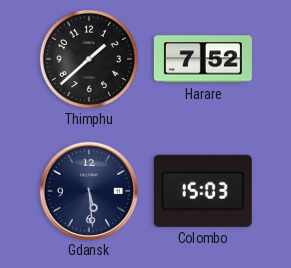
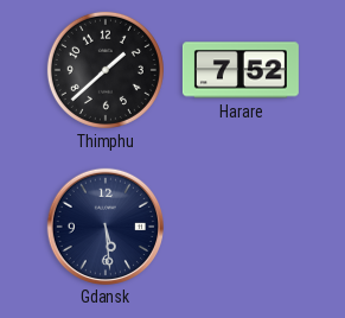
Colombo: 15:03 -> none (203, 191)
